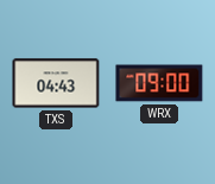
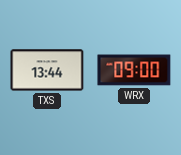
TXS: 04:43 -> 13:44 (47, 70)
